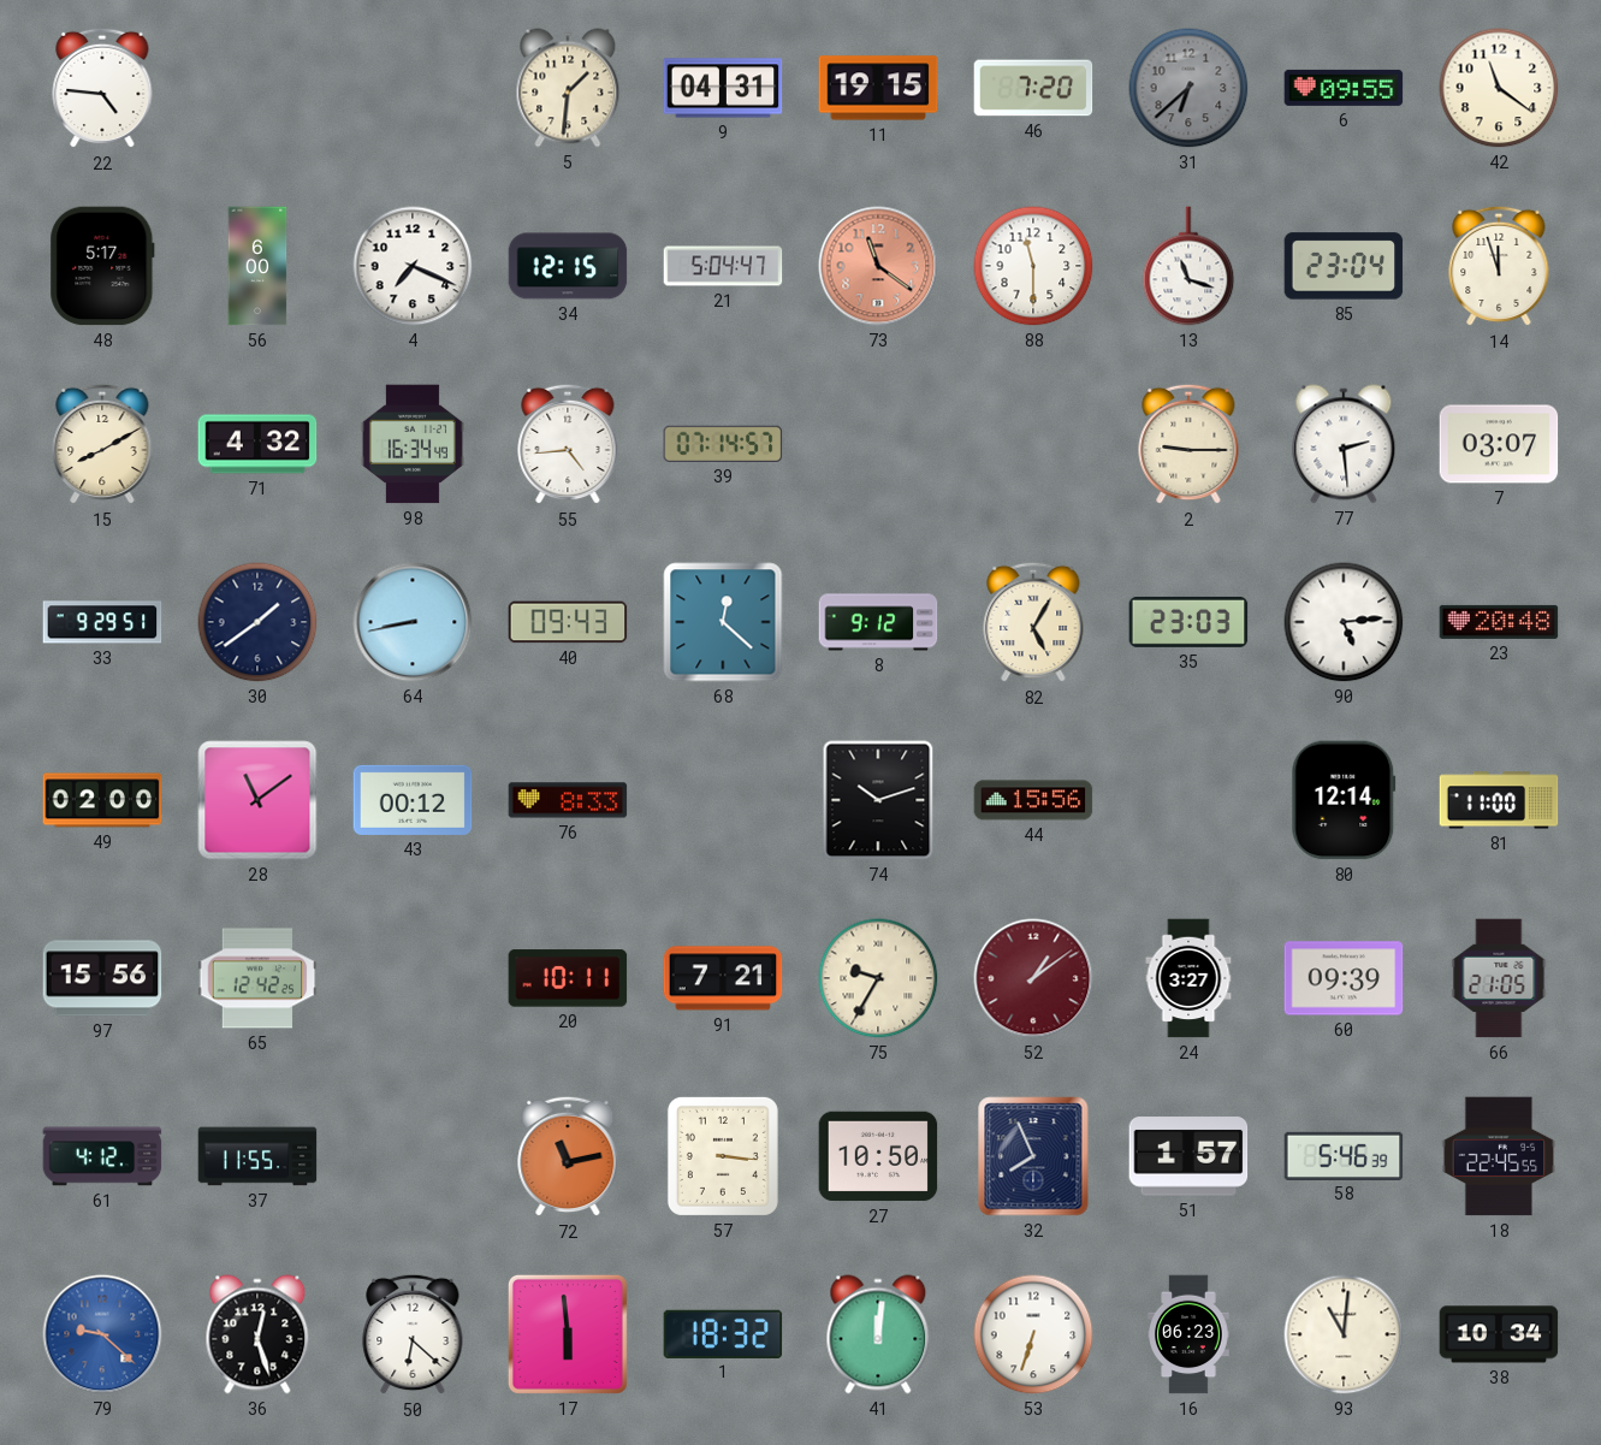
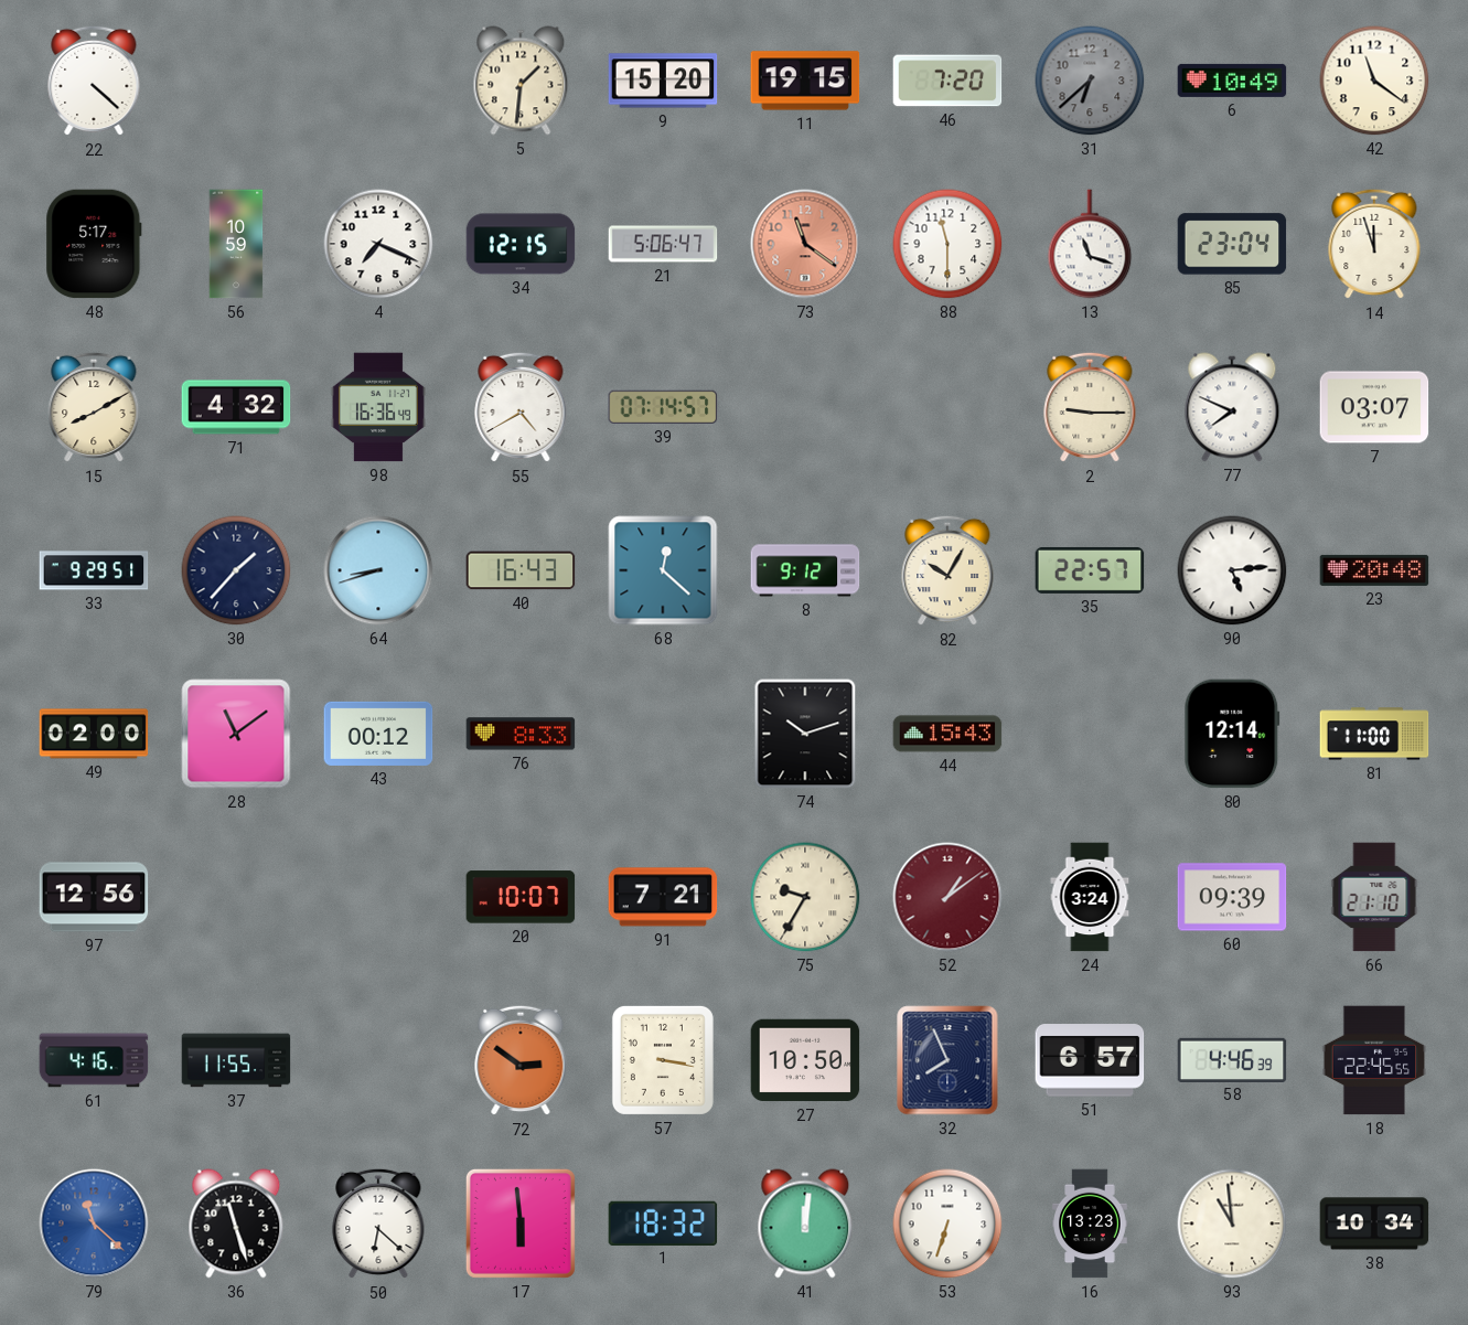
22: 4:46 -> 4:22 (94, 81)
9: 04:31 -> 15:20 (663, 81)
6: 09:55 -> 10:49 (1232, 81)
56: 6:00 -> 10:59 (236, 244)
21: 5:04 -> 5:06 (663, 244)
98: 16:34 -> 16:36 (378, 407)
55: 4:44 -> 4:40 (521, 407)
77: 2:29 -> 7:49 (1232, 407)
30: 1:39 -> 1:37 (236, 570)
64: 8:43 -> 8:42 (378, 570)
40: 09:43 -> 16:43 (521, 570)
82: 5:05 -> 10:05 (947, 570)
35: 23:03 -> 22:57 (1090, 570)
44: 15:56 -> 15:43 (947, 734)
97: 15:56 -> 12:56 (94, 897)
65: 12:42 -> none (257, 978)
20: 10:11 -> 10:07 (521, 897)
24: 3:27 -> 3:24 (1090, 897)
66: 21:05 -> 21:10 (1374, 897)
61: 4:12 -> 4:16 (94, 1060)
72: 11:13 -> 2:51 (521, 1060)
57: 3:16 -> 3:17 (663, 1060)
51: 1:57 -> 6:57 (1090, 1060)
58: 5:46 -> 4:46 (1232, 1059)
79: 9:22 -> 11:22 (94, 1224)
36: 12:27 -> 11:27 (236, 1224)
16: 06:23 -> 13:23 (1090, 1224)
93: 11:01 -> 10:59 (1232, 1224)
